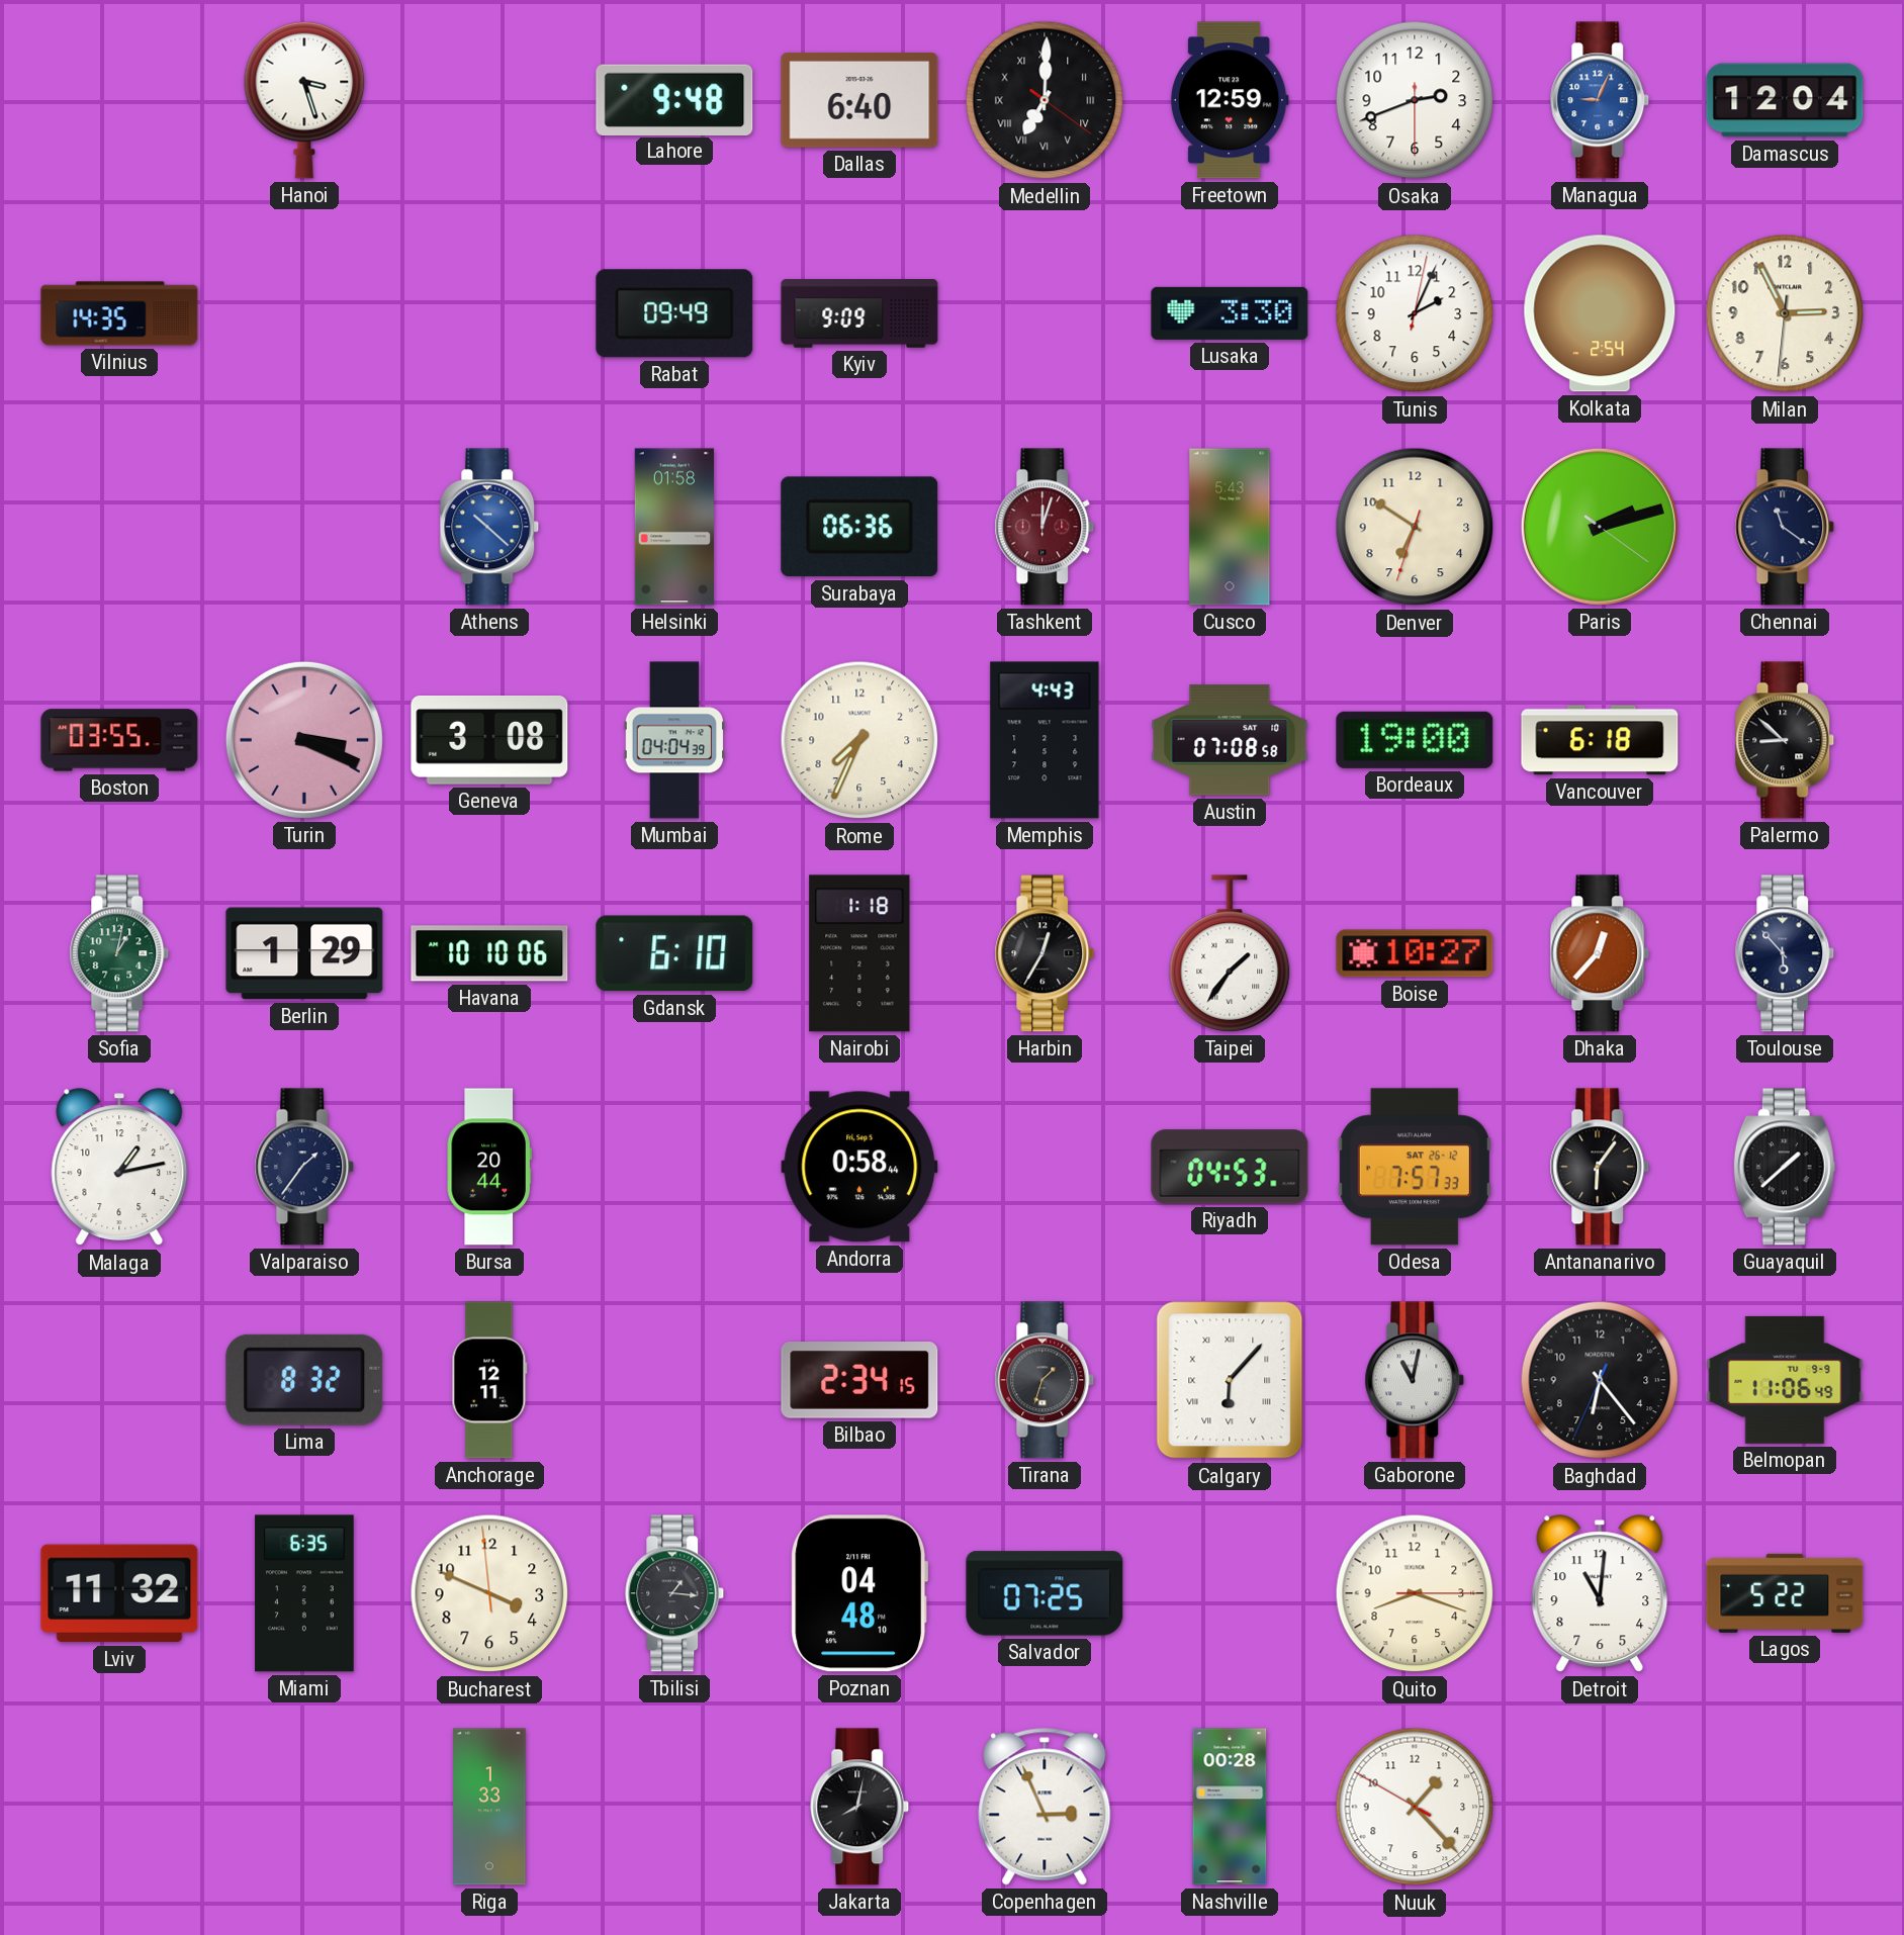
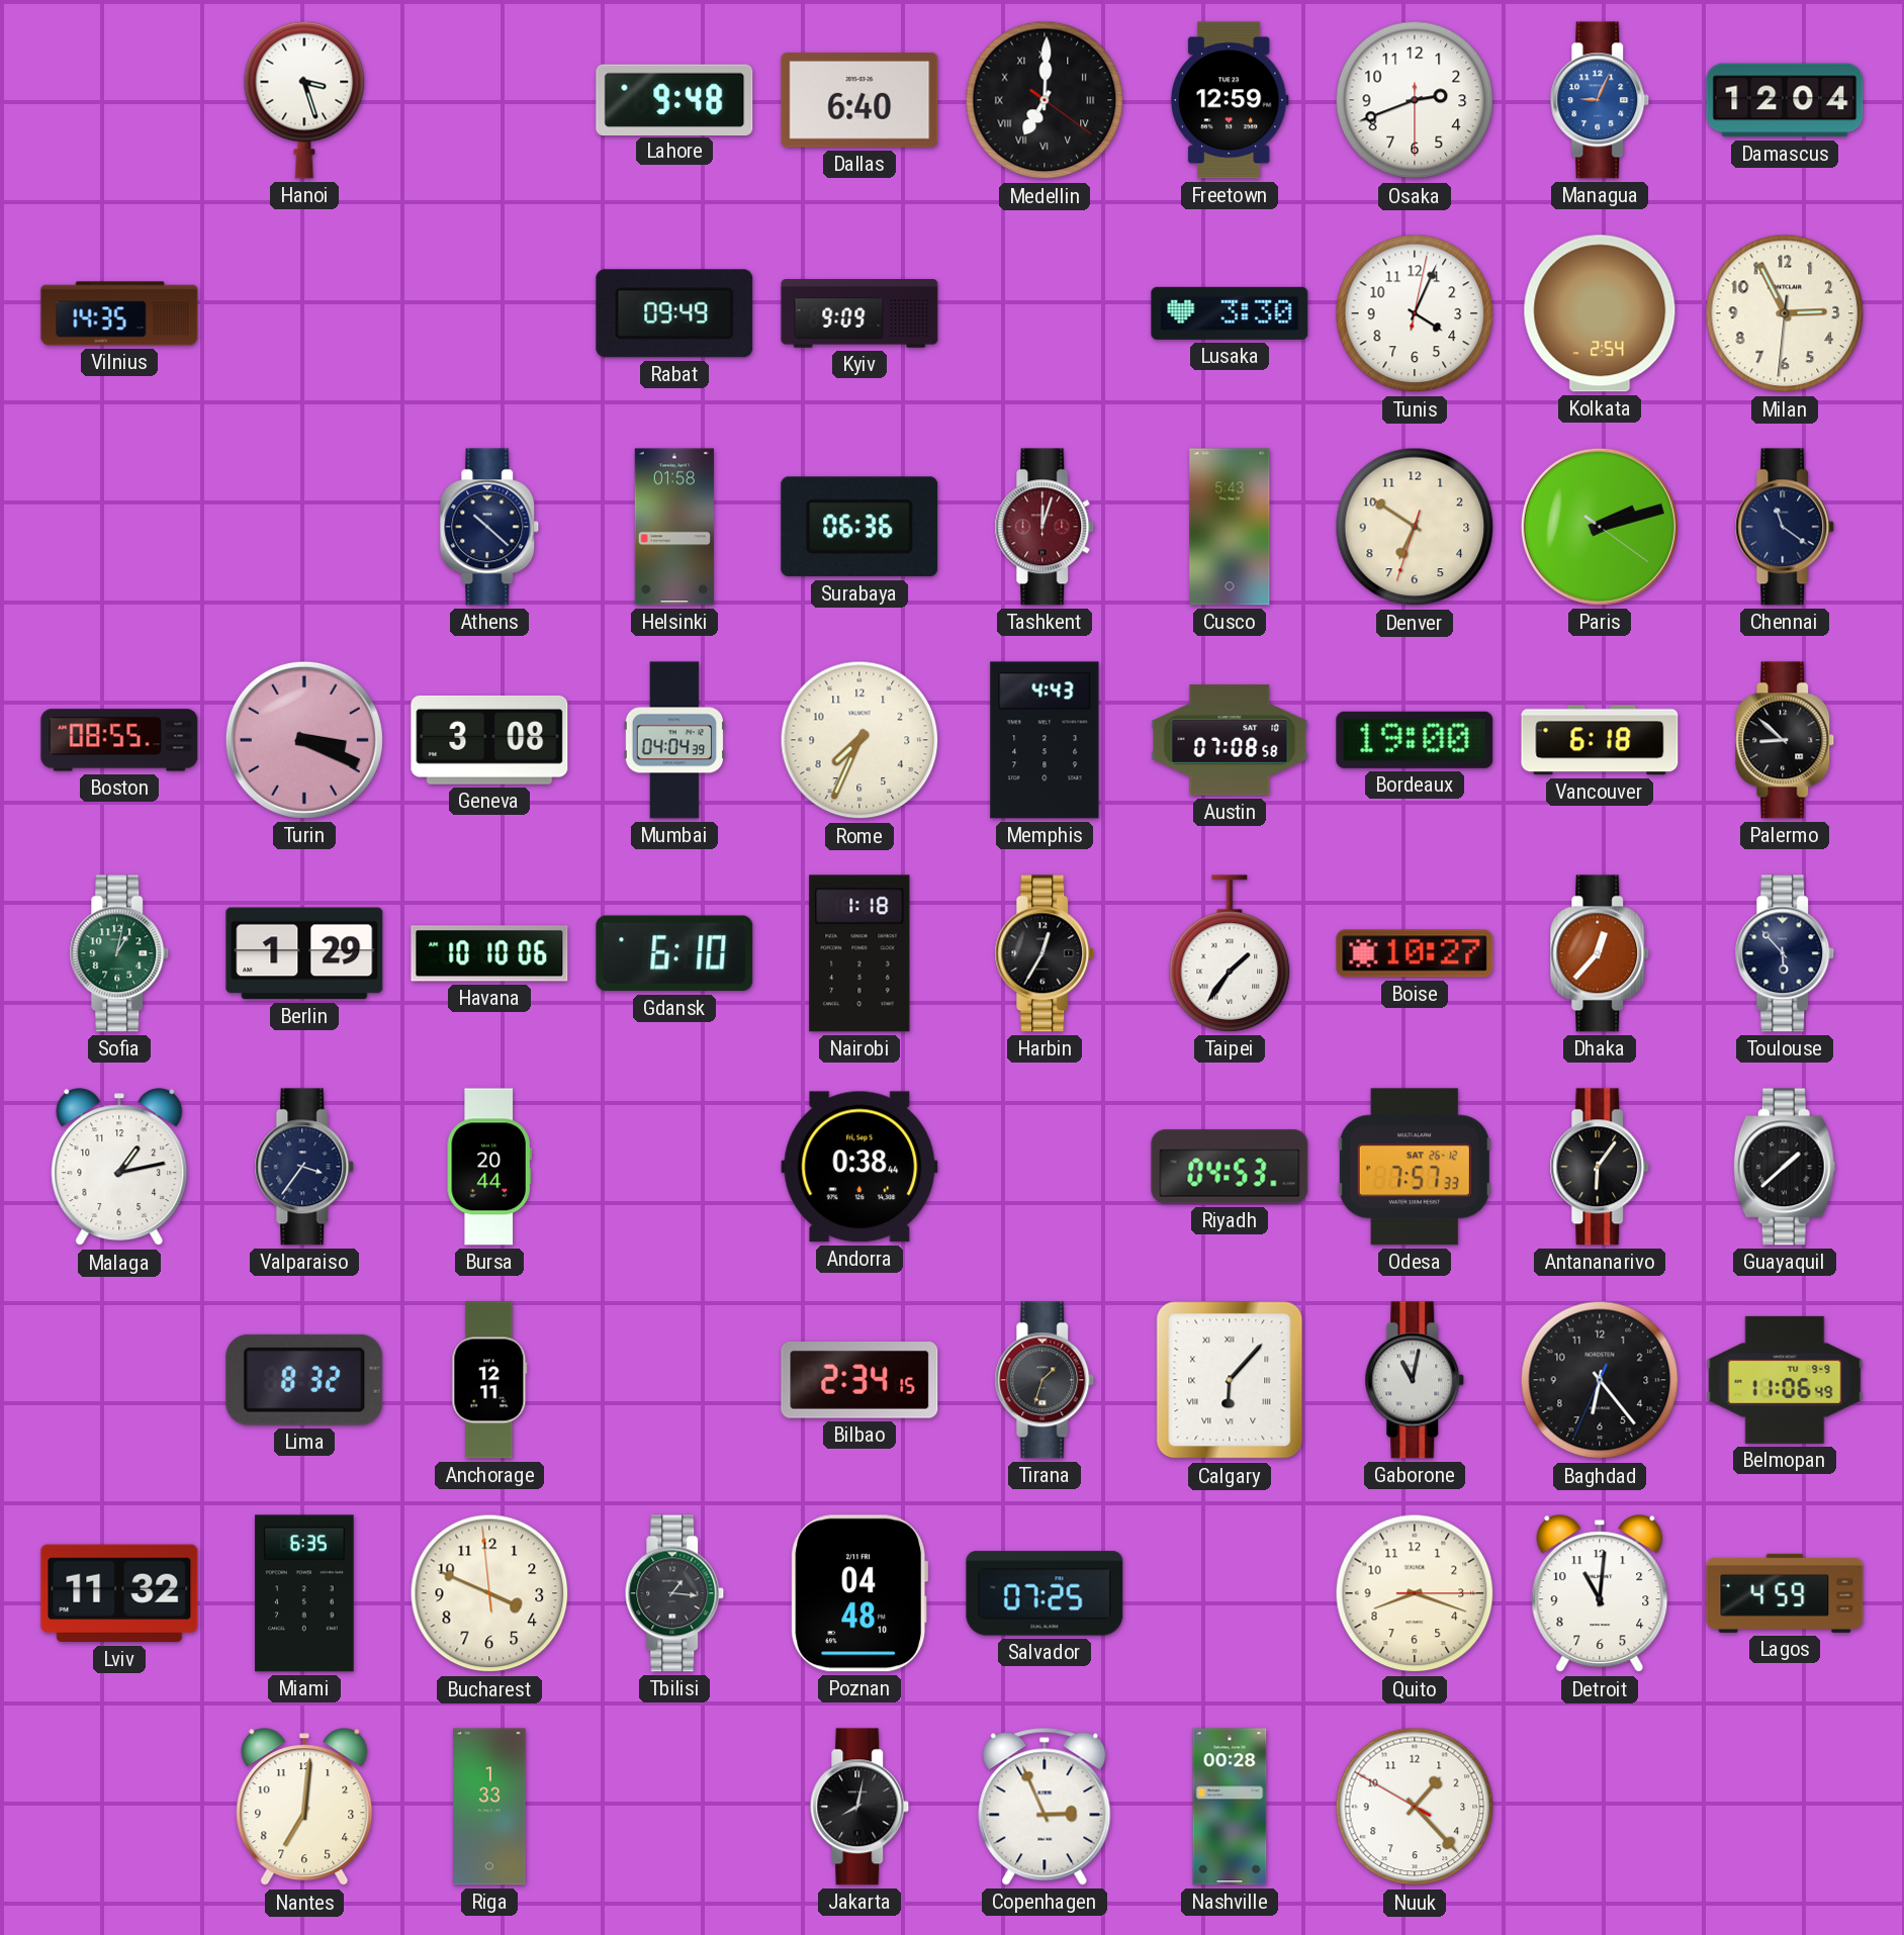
Tunis: 2:04 -> 4:04 (1415, 313)
Athens dial: blue -> navy (489, 527)
Boston: 03:55 -> 08:55 (119, 740)
Valparaiso: 1:36 -> 3:36 (304, 1167)
Andorra: 0:58 -> 0:38 (859, 1167)
Lagos: 5:22 -> 4:59 (1785, 1593)
Nantes: none -> 7:01 (304, 1808)
